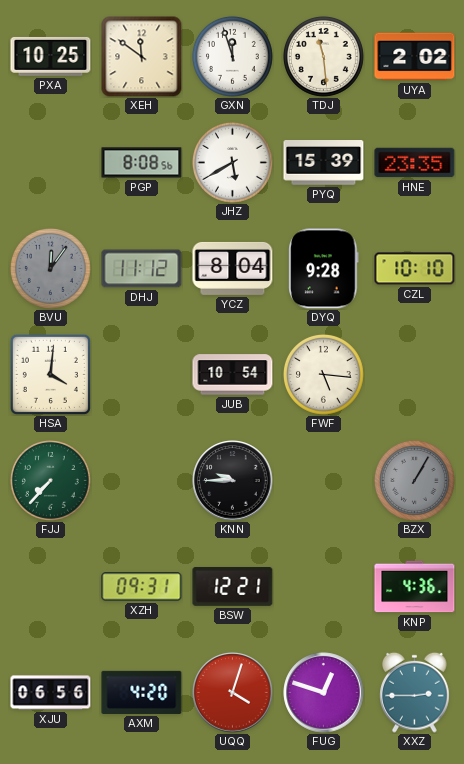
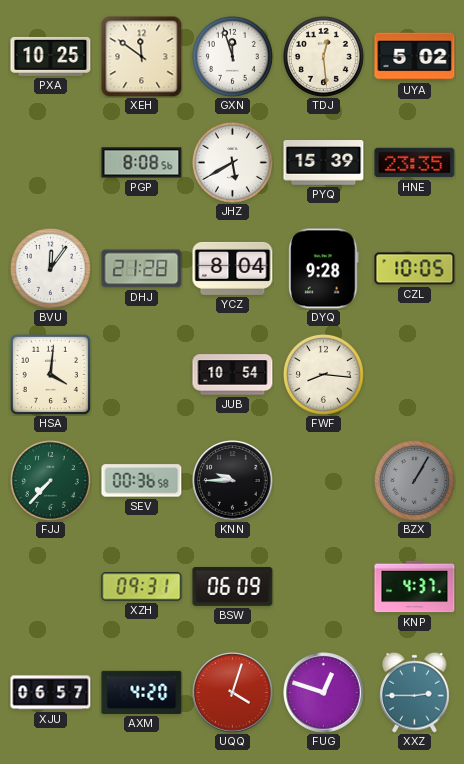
TDJ: 11:29 -> 12:29 (323, 56)
UYA: 2:02 -> 5:02 (415, 57)
BVU dial: grey -> white (50, 268)
DHJ: 11:12 -> 21:28 (142, 269)
CZL: 10:10 -> 10:05 (415, 269)
FWF: 5:16 -> 8:16 (323, 374)
SEV: none -> 00:36 (142, 481)
BSW: 12:21 -> 06:09 (233, 586)
KNP: 4:36 -> 4:37 (415, 587)
XJU: 06:56 -> 06:57 (51, 693)
